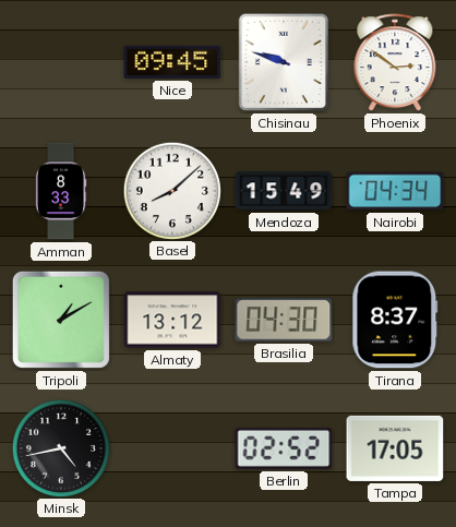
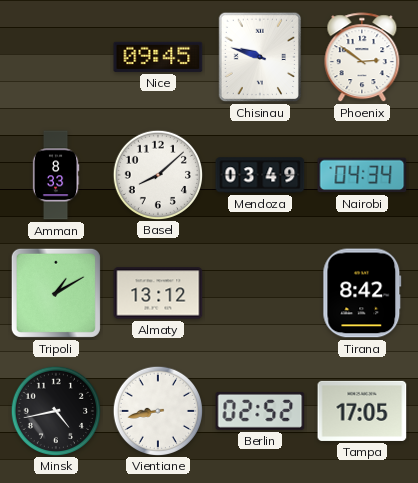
Mendoza: 15:49 -> 03:49 (260, 175)
Brasilia: 04:30 -> none (284, 320)
Tirana: 8:37 -> 8:42 (362, 293)
Vientiane: none -> 8:43 (157, 410)
